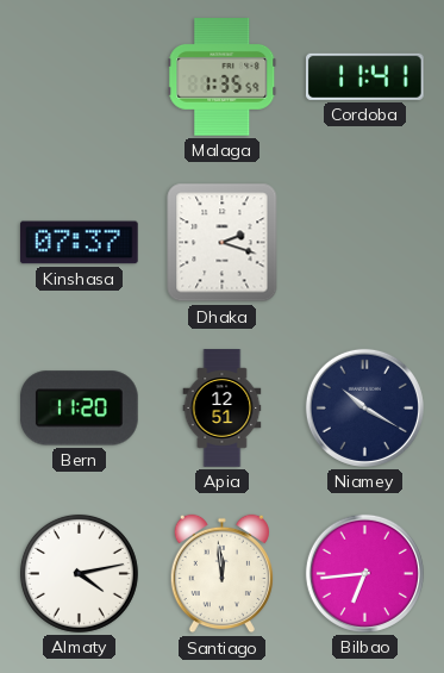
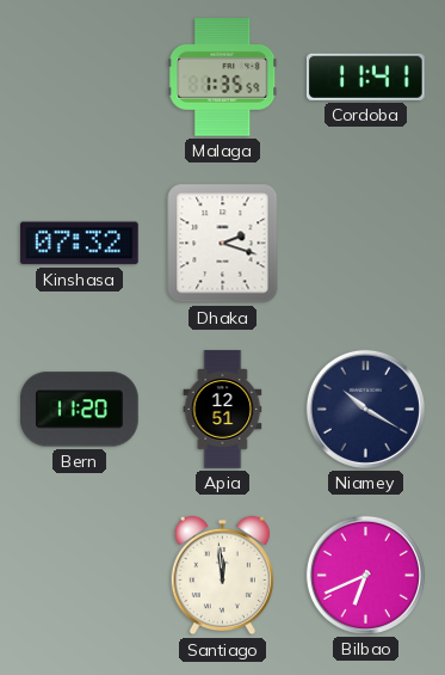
Kinshasa: 07:37 -> 07:32 (79, 244)
Almaty: 4:13 -> none (79, 573)
Bilbao: 6:44 -> 6:41 (365, 575)
